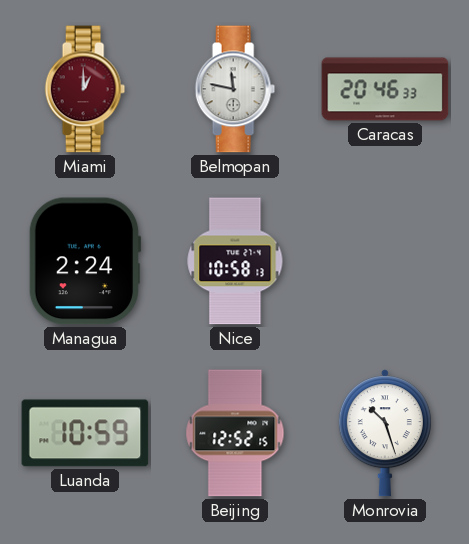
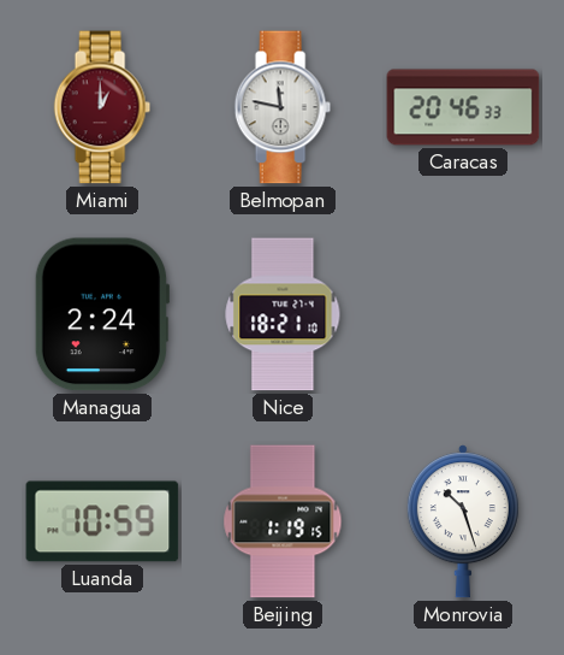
Nice: 10:58 -> 18:21 (283, 314)
Beijing: 12:52 -> 1:19 (283, 521)
